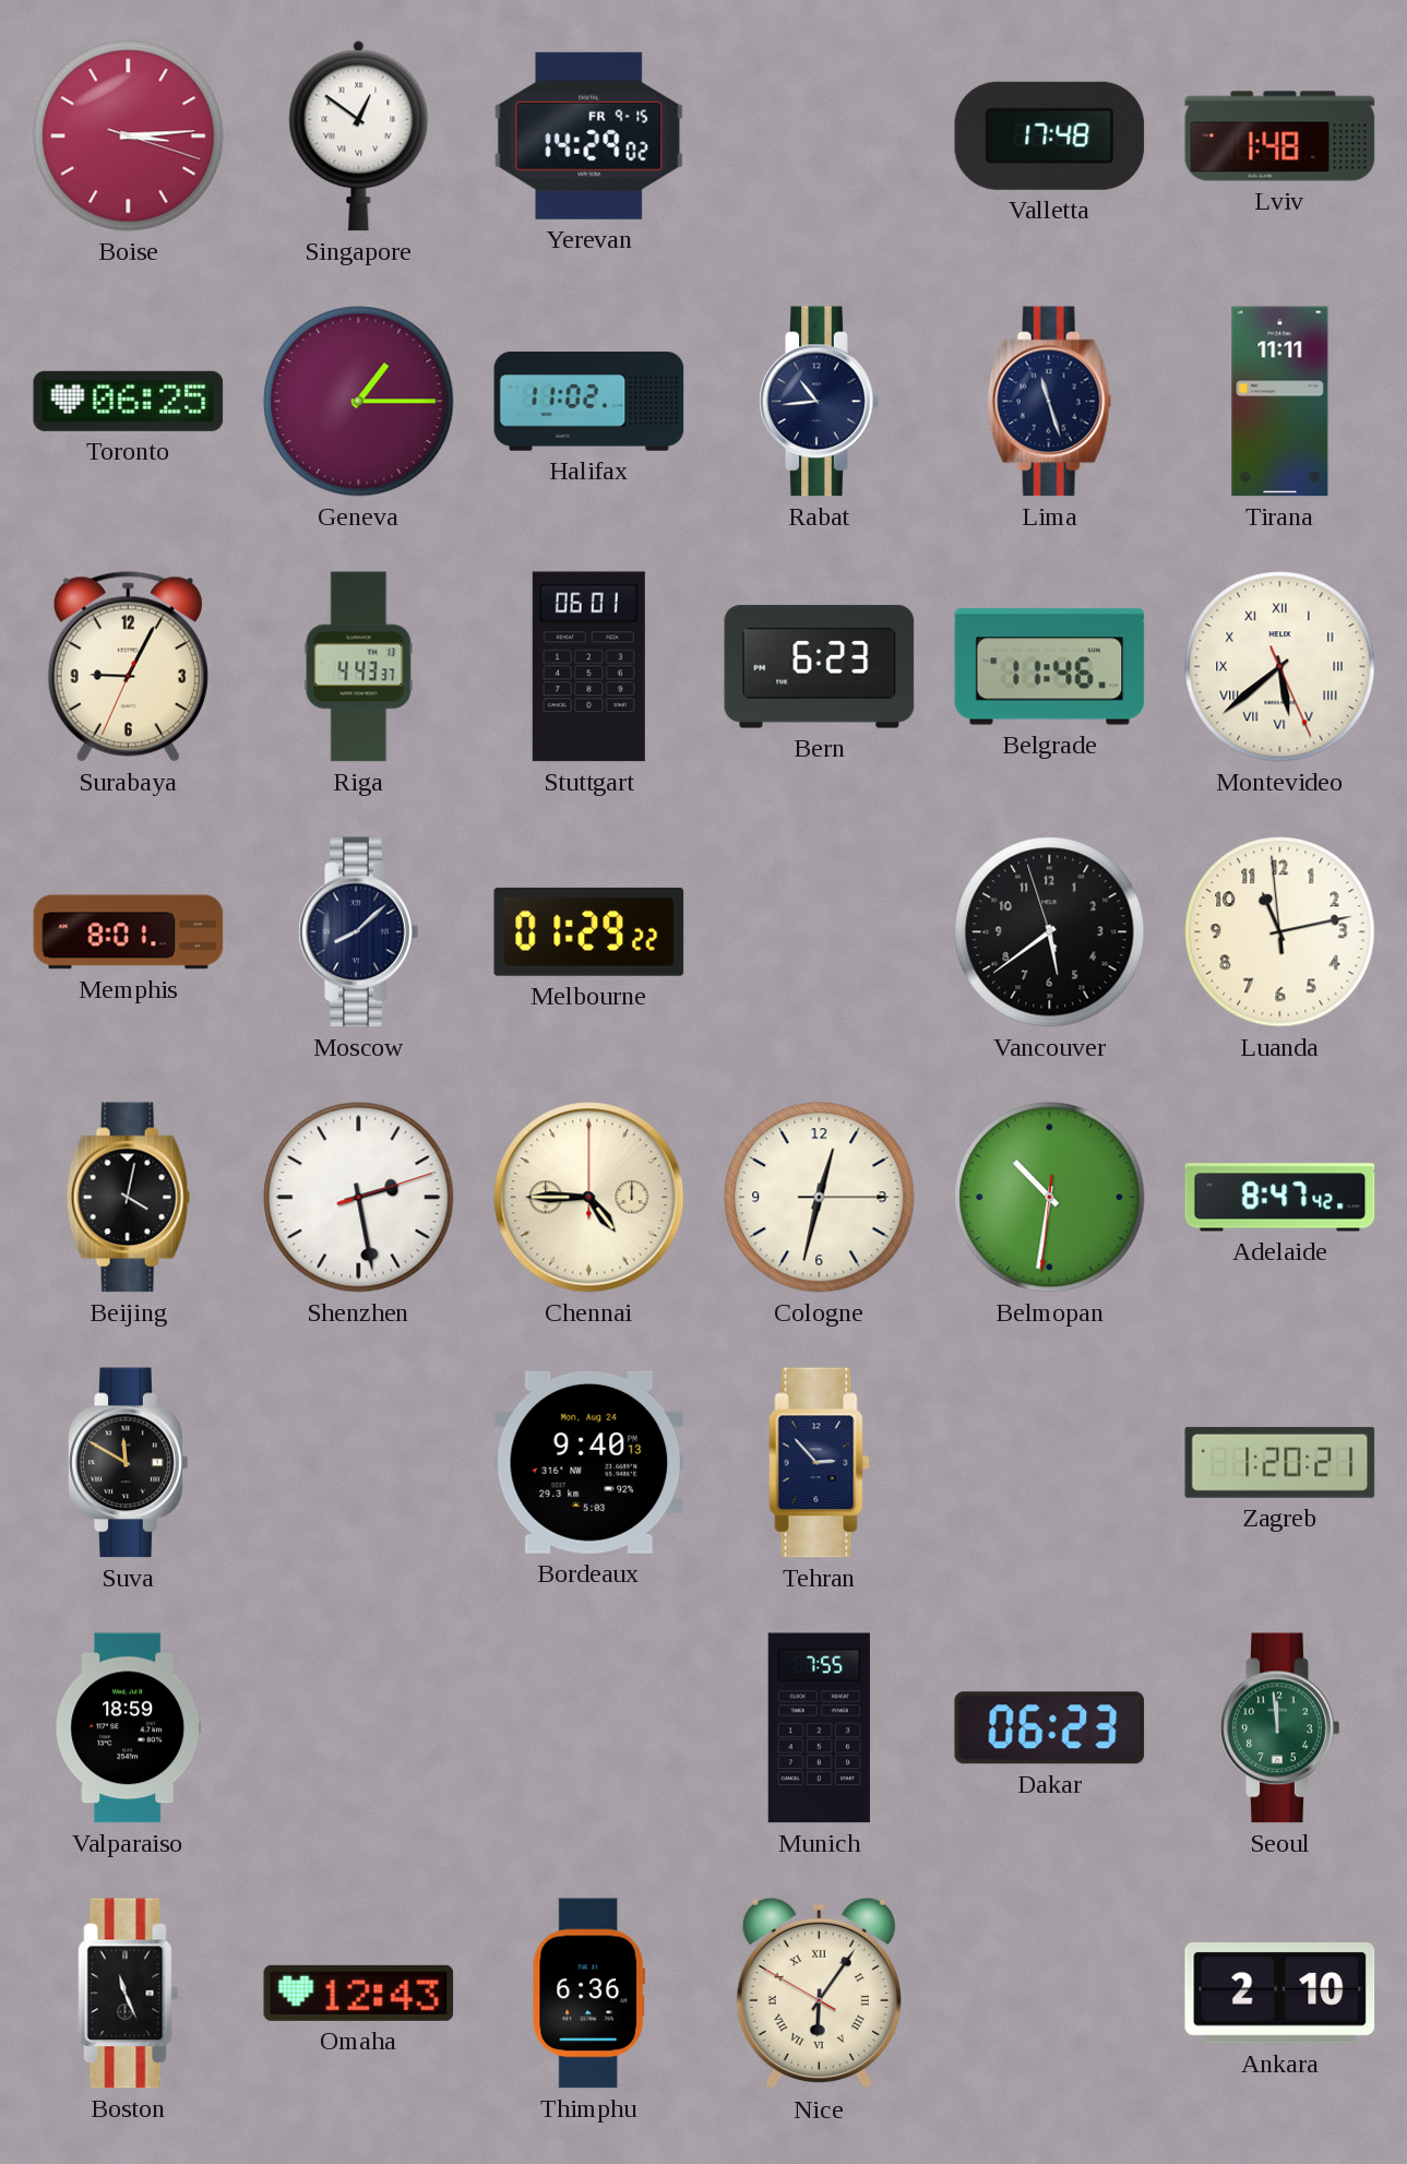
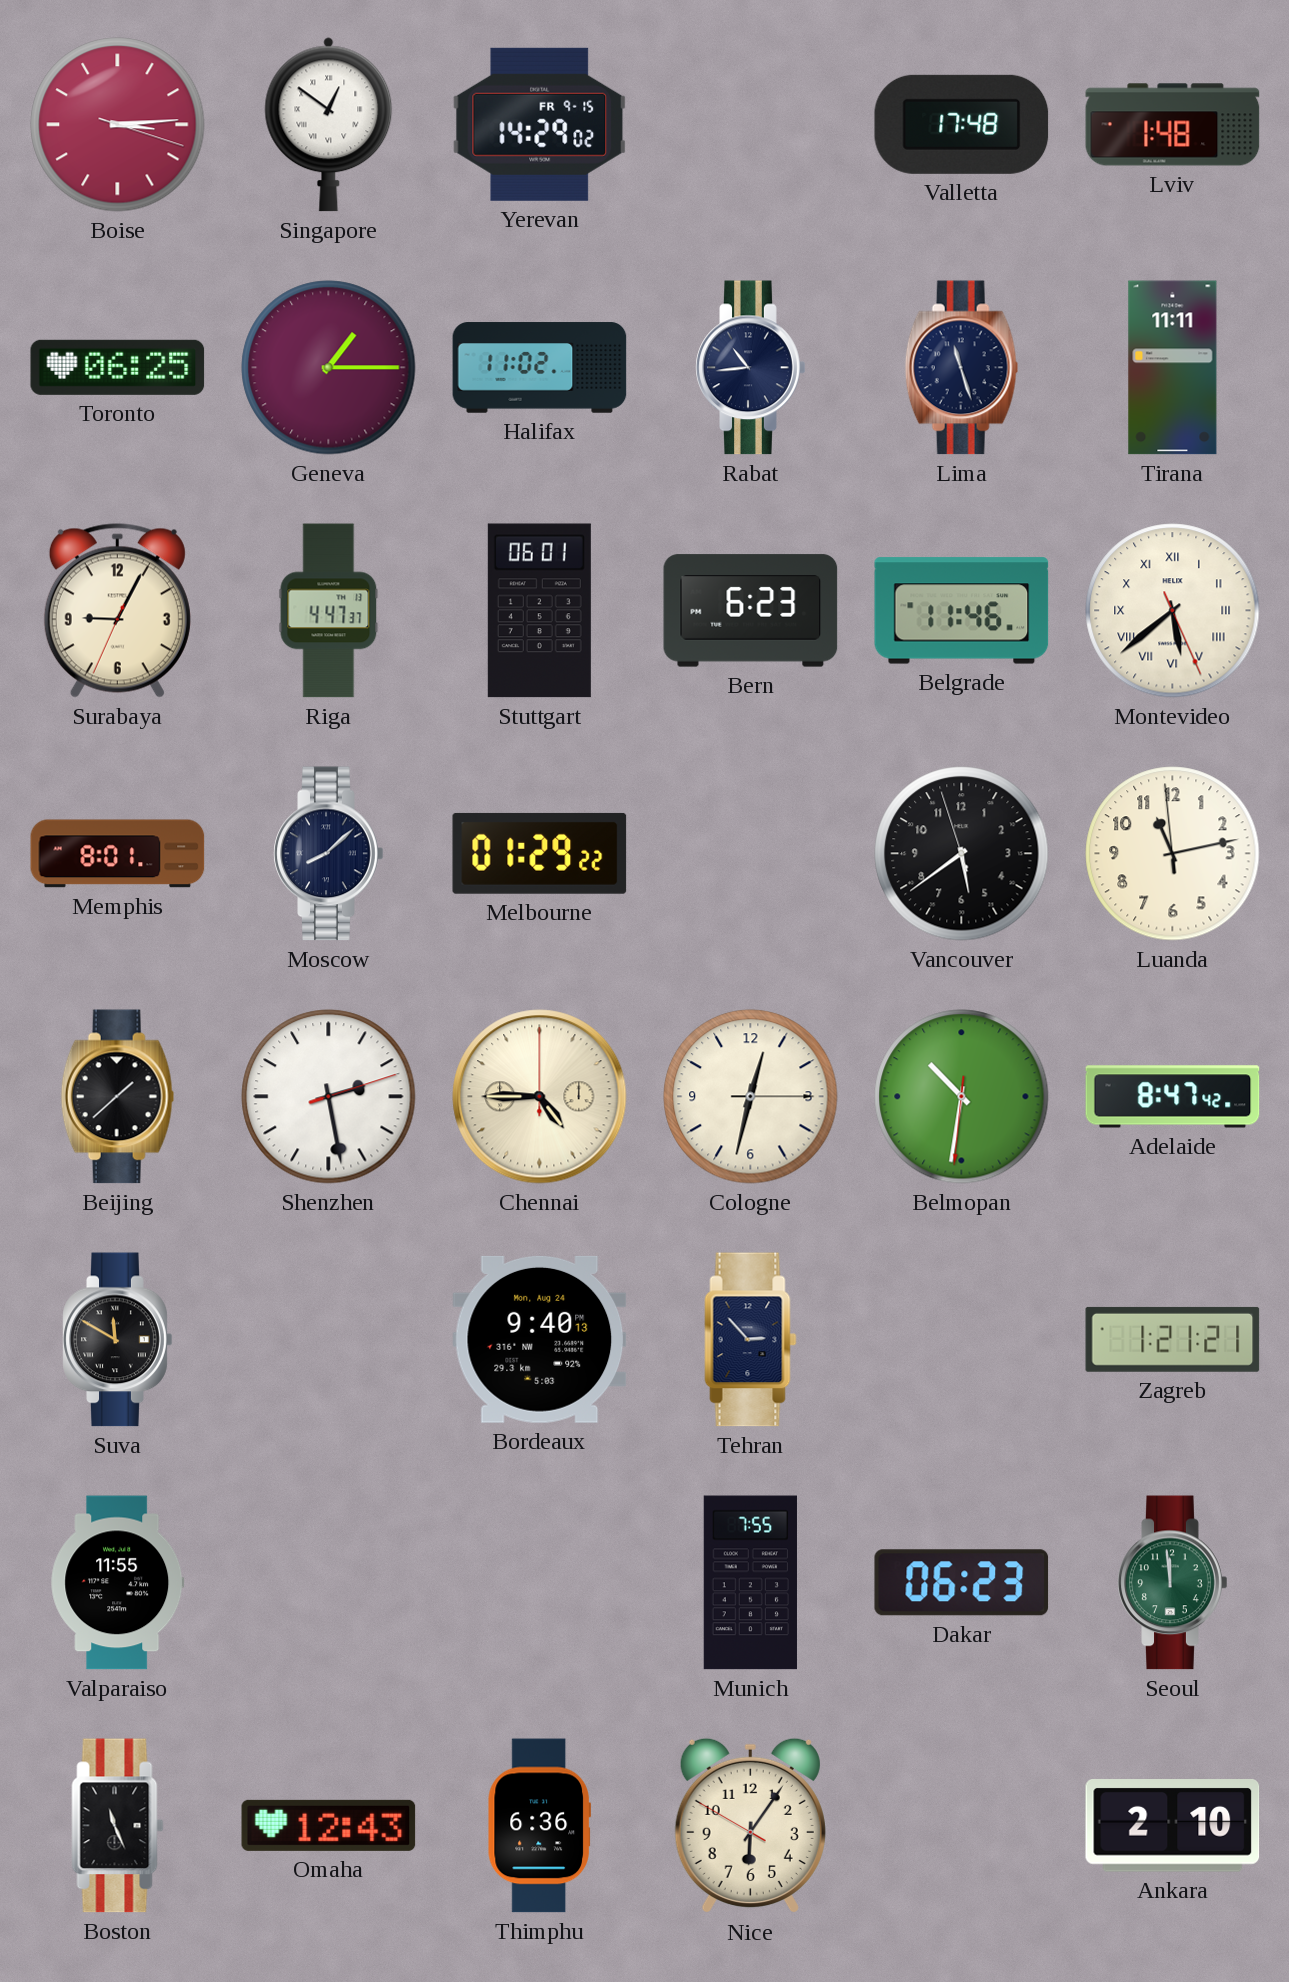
Riga: 4:43 -> 4:47 (329, 611)
Beijing: 4:02 -> 1:38 (118, 1097)
Zagreb: 1:20 -> 1:21 (1173, 1339)
Valparaiso: 18:59 -> 11:55 (118, 1583)
Nice numerals: Roman -> Arabic (750, 1826)
